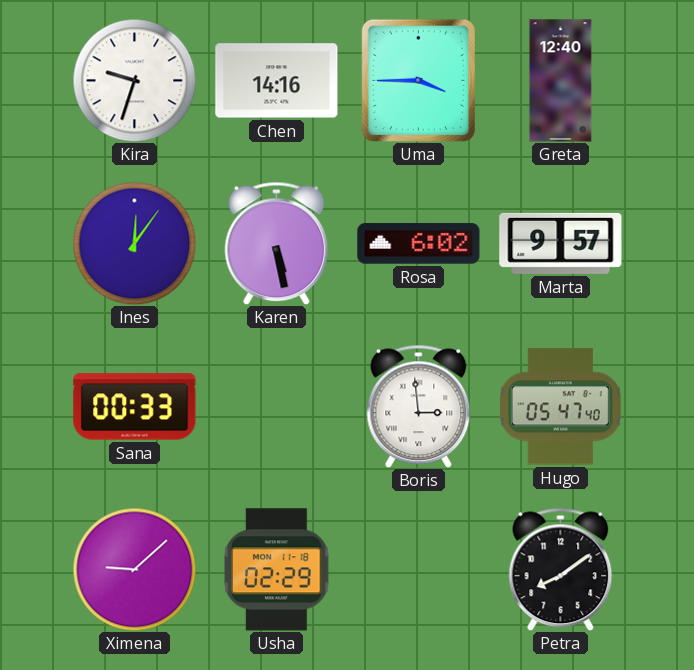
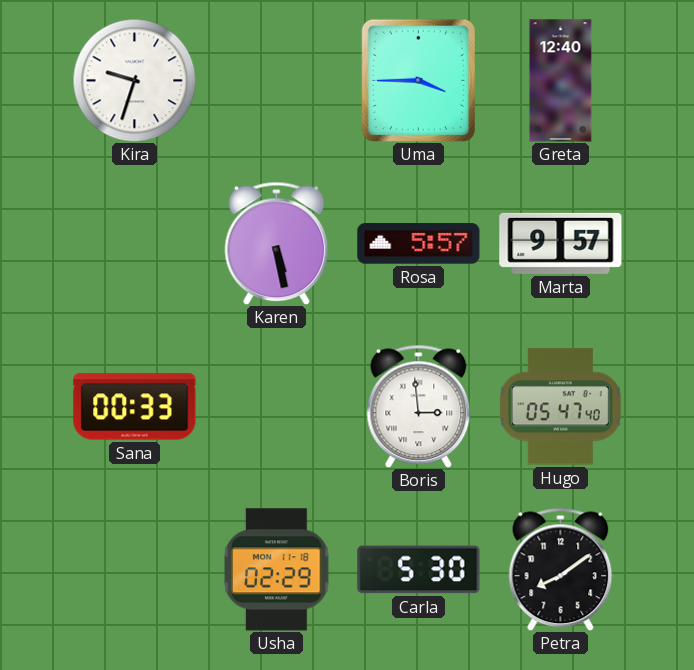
Chen: 14:16 -> none (277, 81)
Ines: 12:06 -> none (134, 243)
Rosa: 6:02 -> 5:57 (419, 244)
Ximena: 9:08 -> none (134, 569)
Carla: none -> 5:30 (419, 570)
